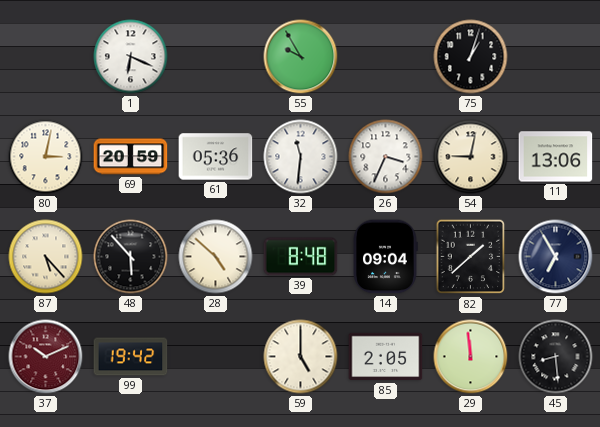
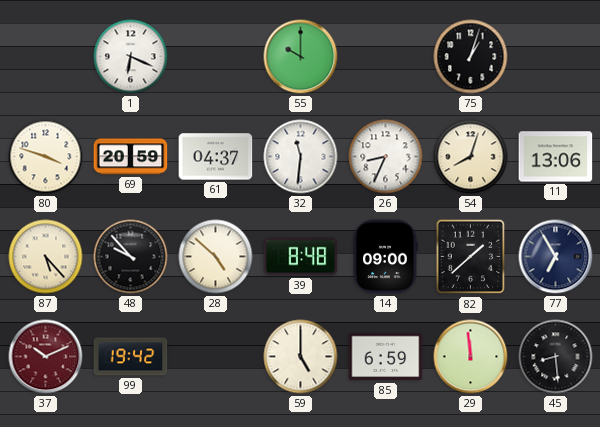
55: 9:55 -> 10:00 (301, 57)
80: 3:02 -> 3:48 (46, 157)
61: 05:36 -> 04:37 (216, 157)
26: 3:34 -> 8:34 (386, 157)
54: 9:02 -> 8:03 (471, 157)
48: 5:53 -> 9:53 (131, 257)
14: 09:04 -> 09:00 (385, 257)
85: 2:05 -> 6:59 (386, 357)
